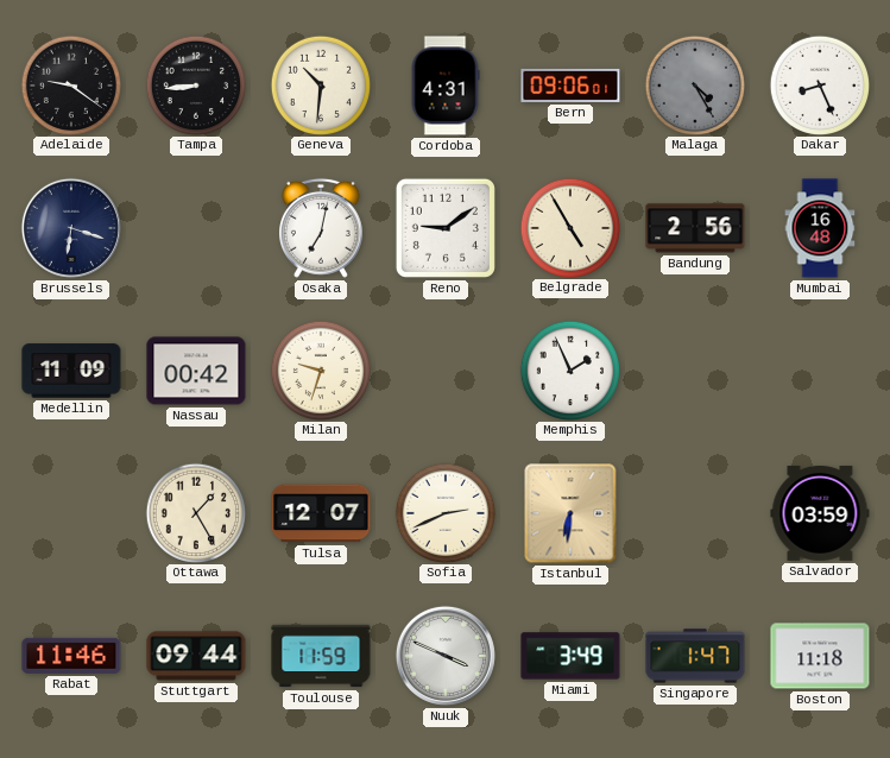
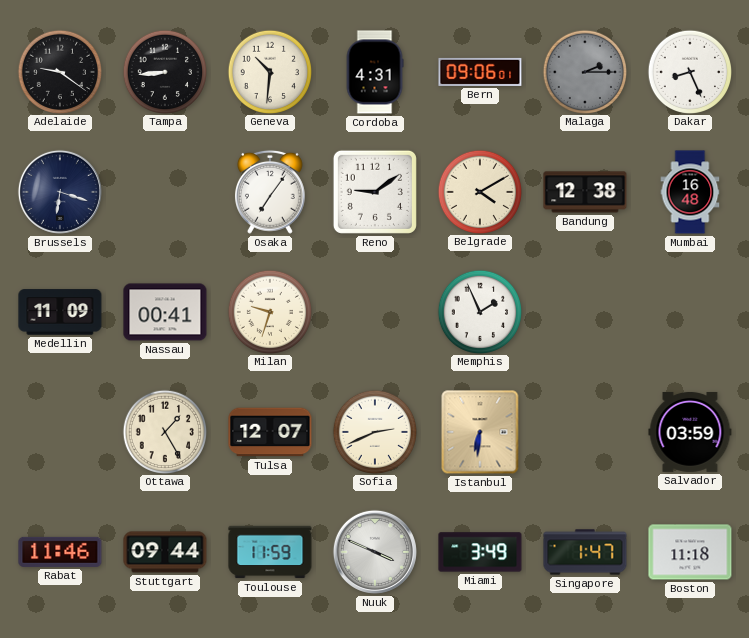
Malaga: 4:25 -> 2:15 (584, 71)
Osaka: 7:02 -> 7:06 (270, 192)
Belgrade: 4:55 -> 4:10 (479, 191)
Bandung: 2:56 -> 12:38 (585, 192)
Nassau: 00:42 -> 00:41 (165, 312)
